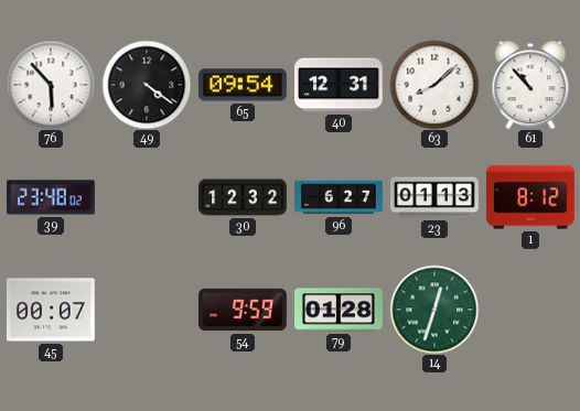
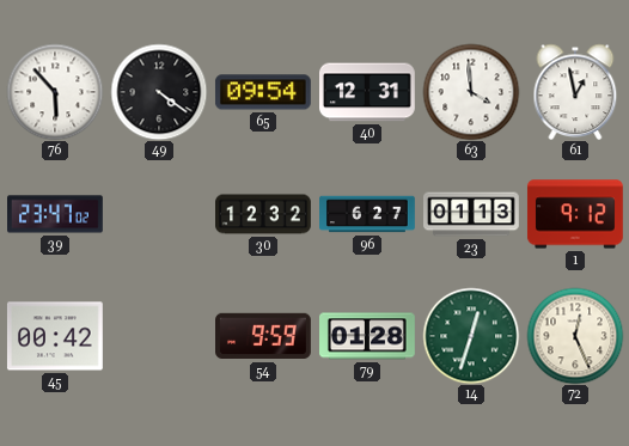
63: 8:08 -> 3:59 (471, 92)
61: 10:53 -> 12:58 (575, 92)
39: 23:48 -> 23:47 (56, 214)
1: 8:12 -> 9:12 (575, 214)
45: 00:07 -> 00:42 (55, 336)
72: none -> 12:26 (575, 336)
